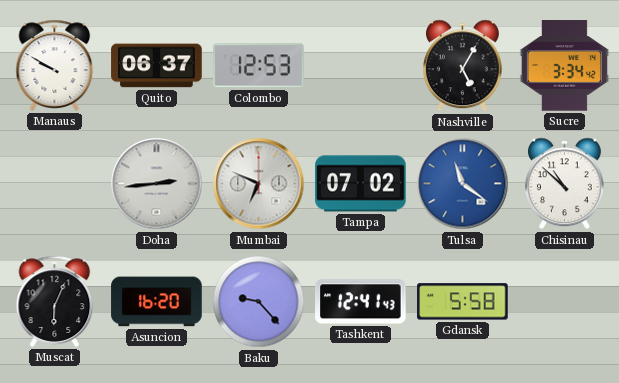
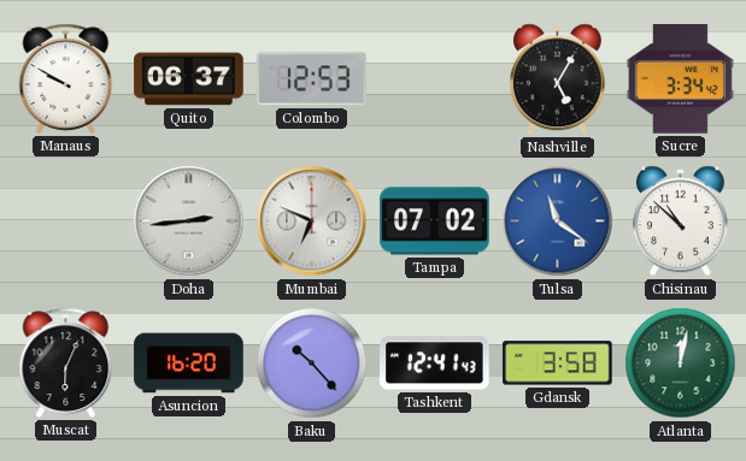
Baku: 9:23 -> 10:23 (312, 364)
Gdansk: 5:58 -> 3:58 (558, 364)
Atlanta: none -> 12:02 (681, 364)
